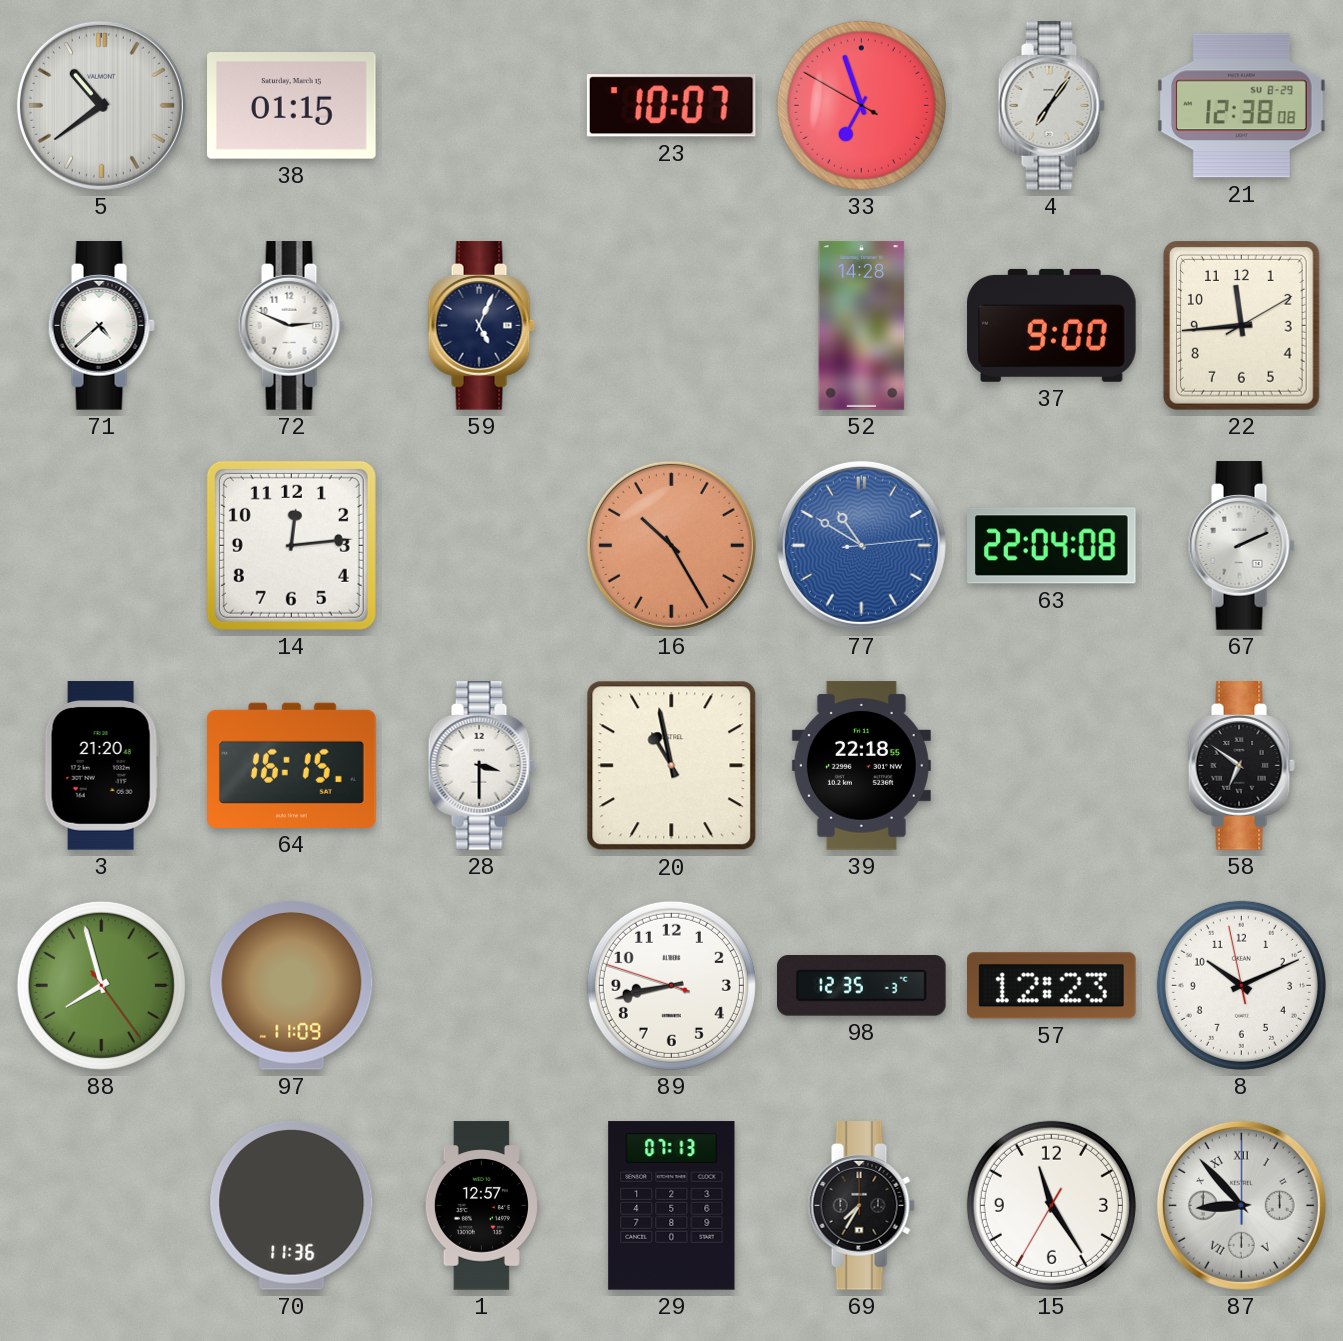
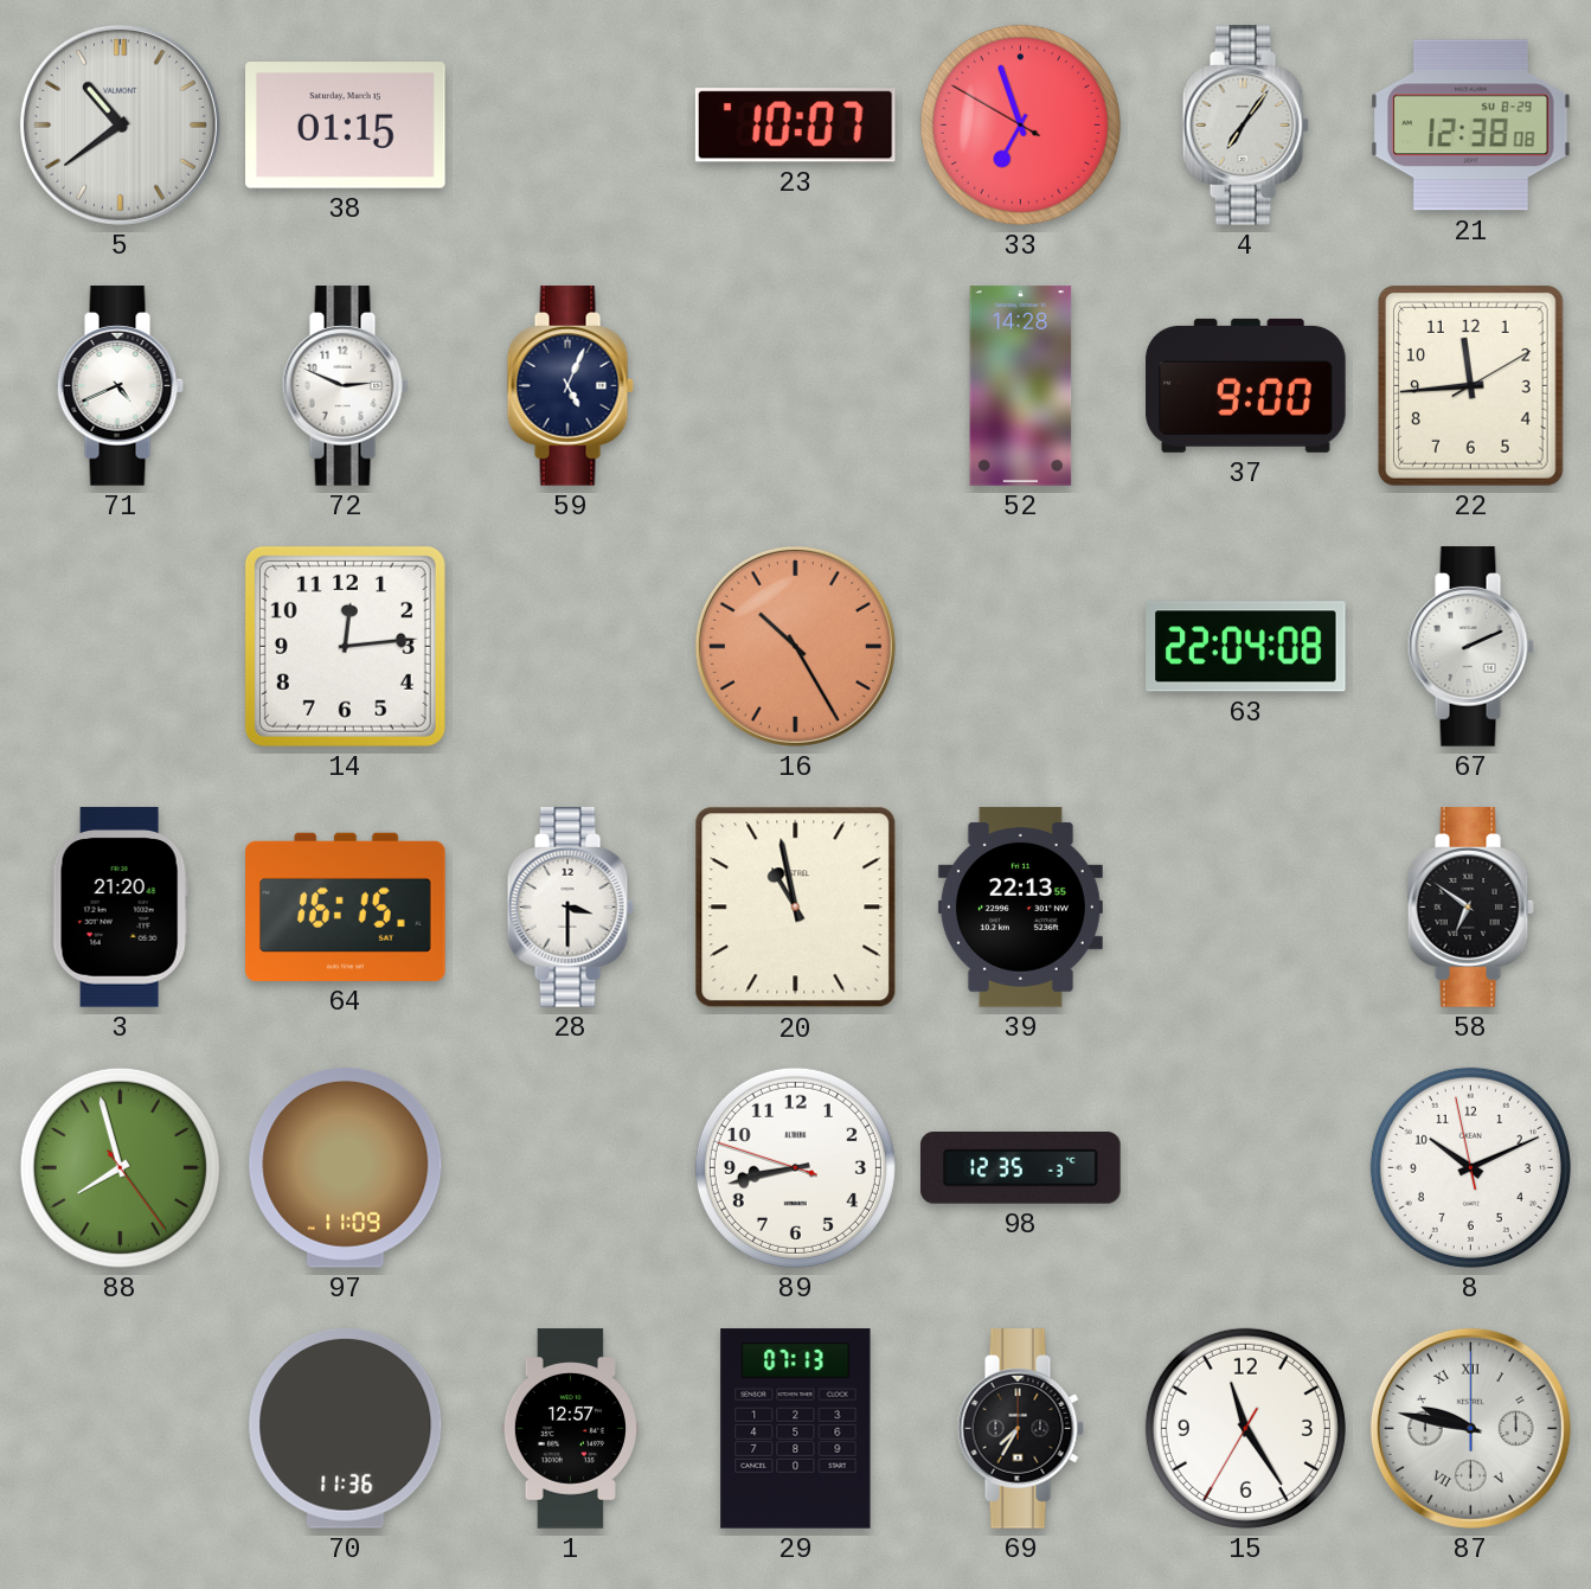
71: 4:38 -> 4:41 (120, 386)
77: 10:50 -> none (861, 545)
39: 22:18 -> 22:13 (1020, 908)
57: 12:23 -> none (1052, 986)
87: 8:53 -> 9:47 (1470, 1428)
